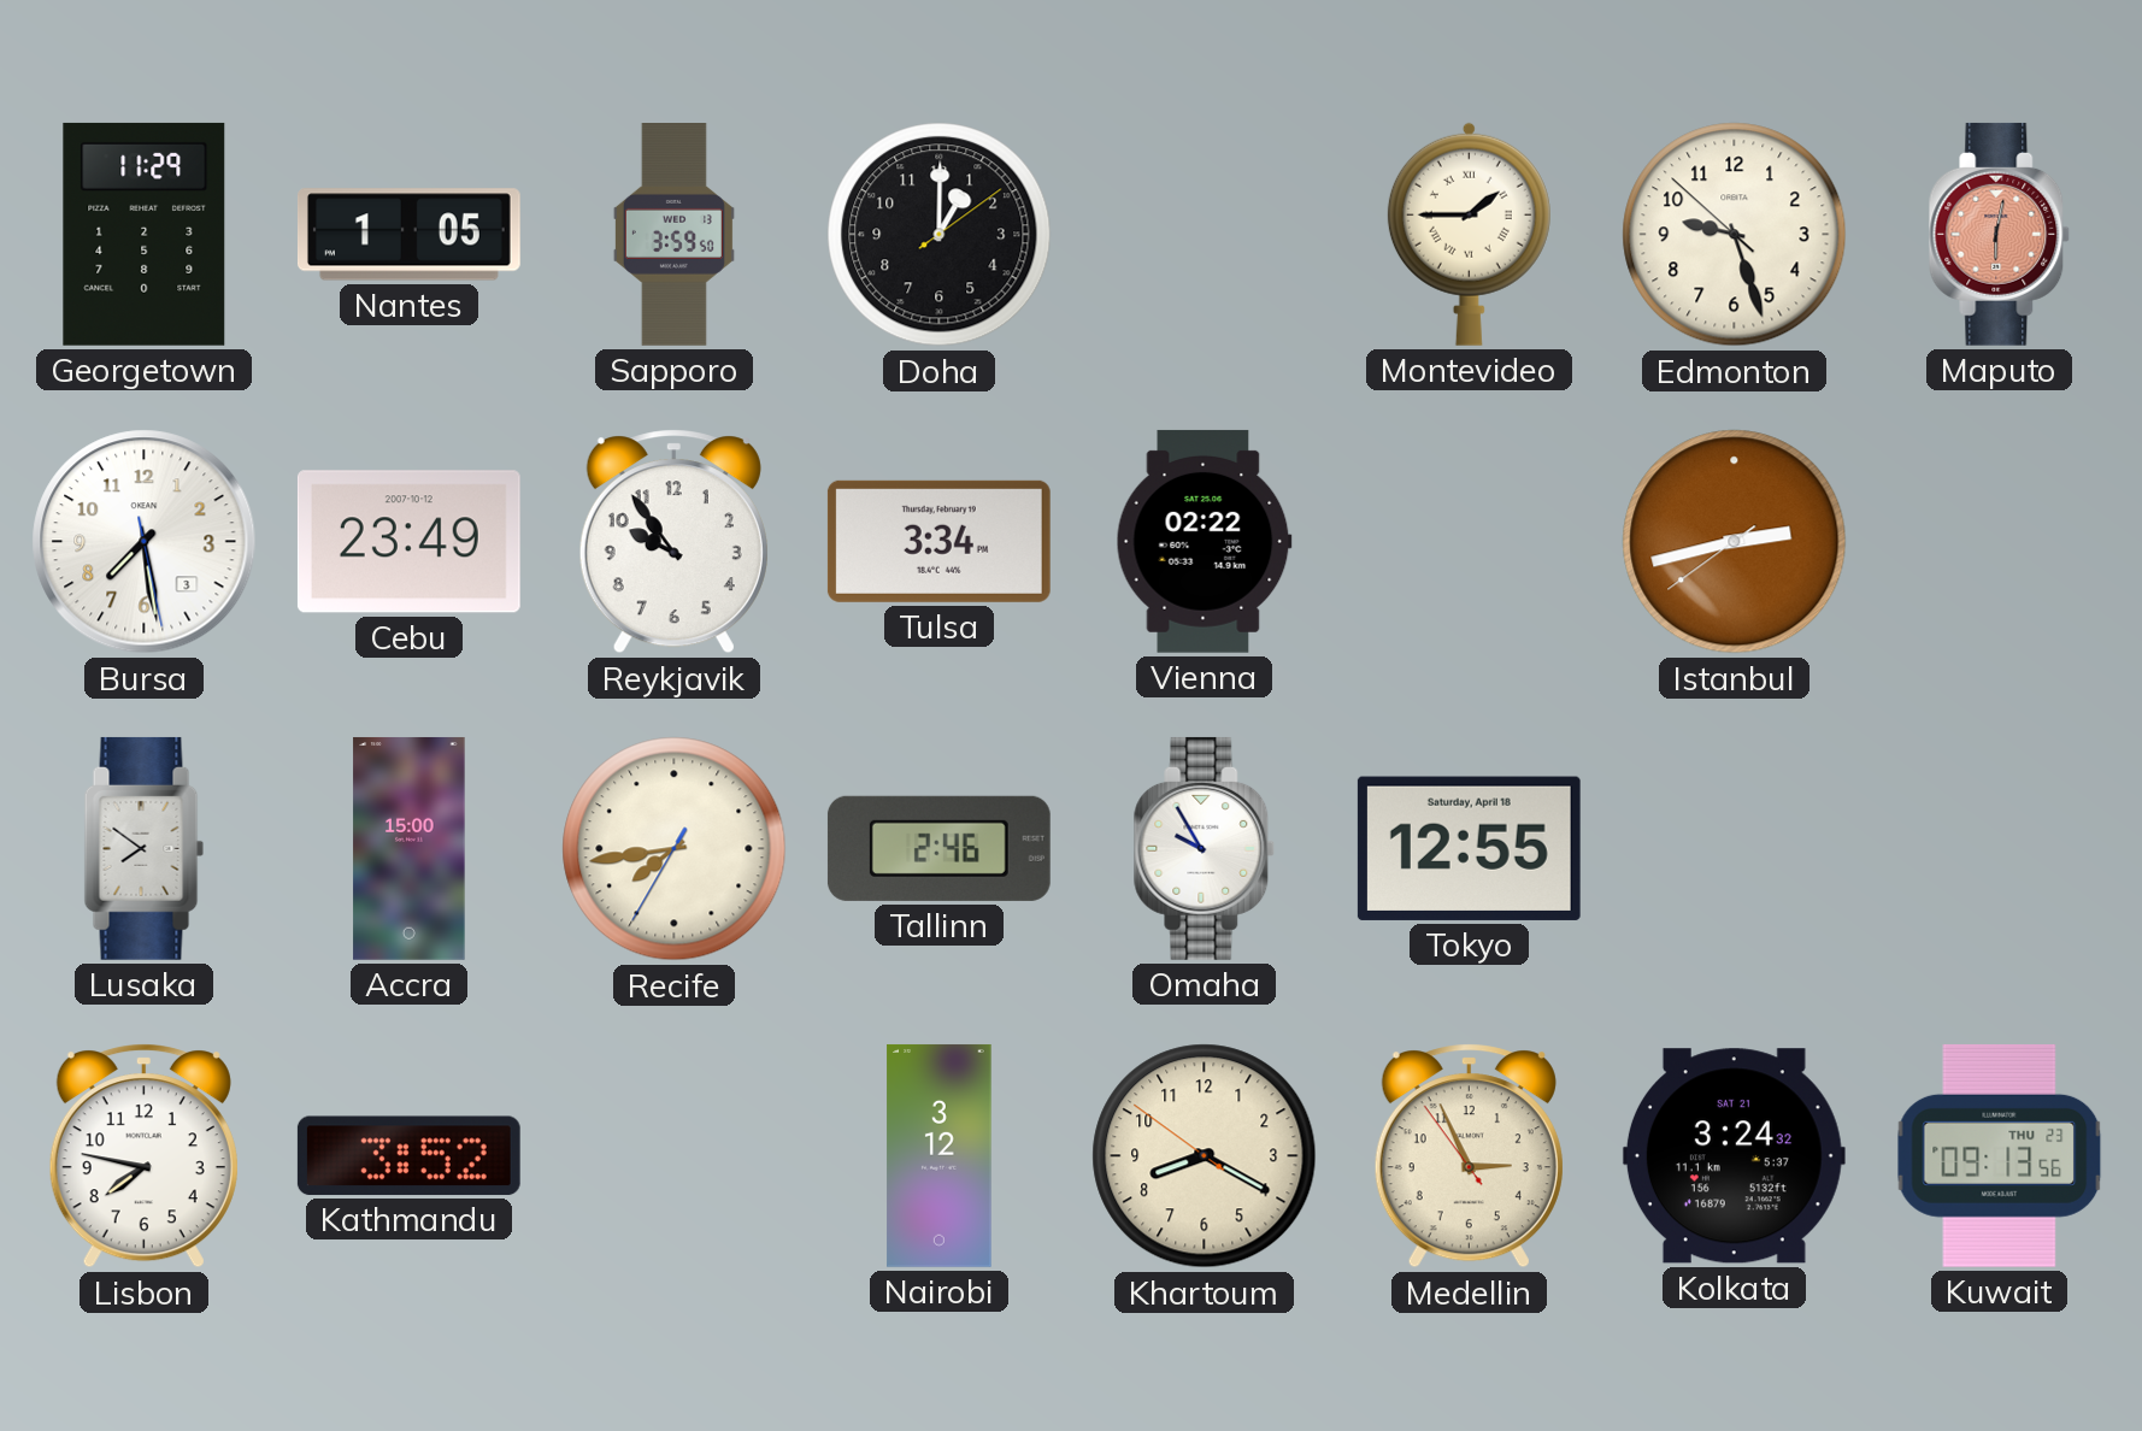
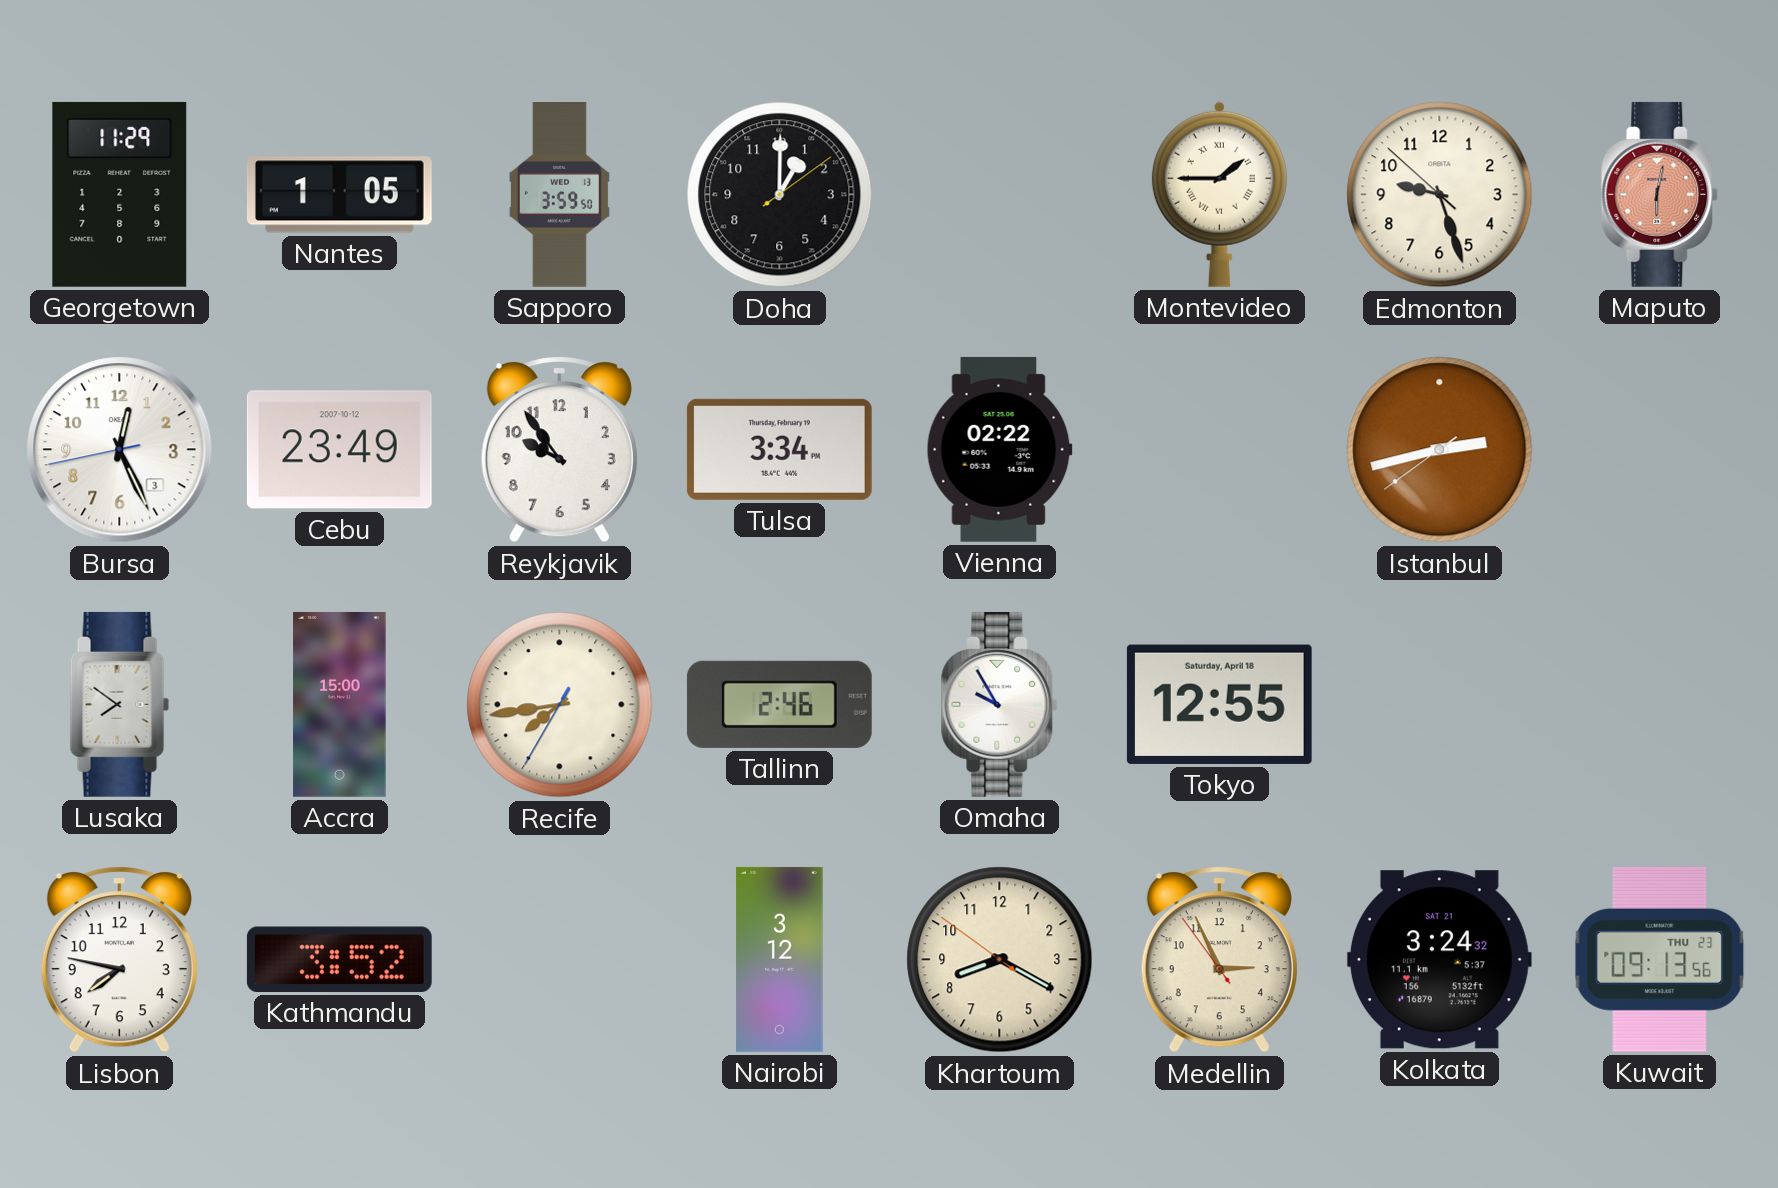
Bursa: 7:28 -> 12:25 (120, 450)
